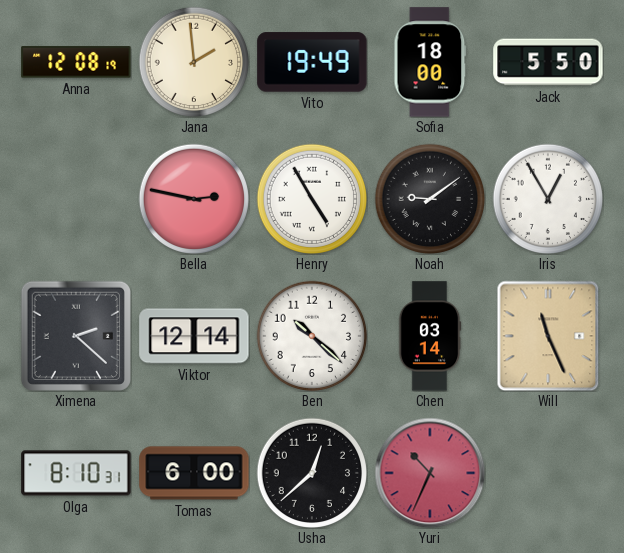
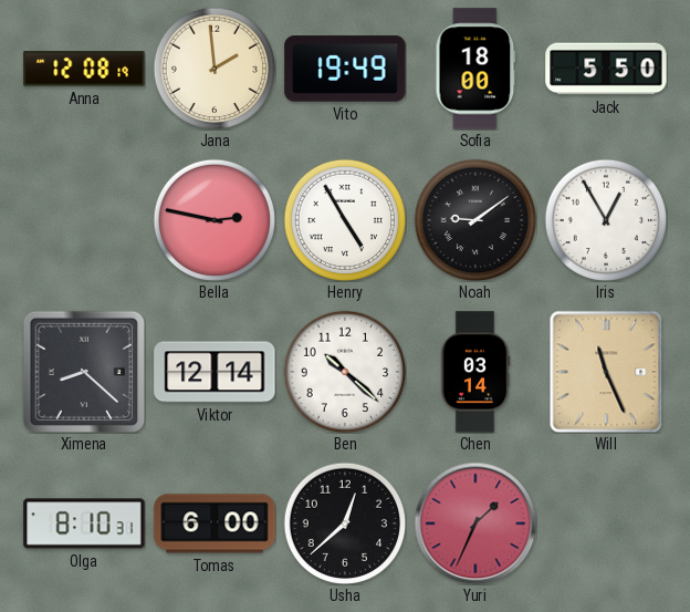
Ximena: 2:22 -> 8:22 (84, 372)
Yuri: 10:34 -> 1:34 (475, 523)
